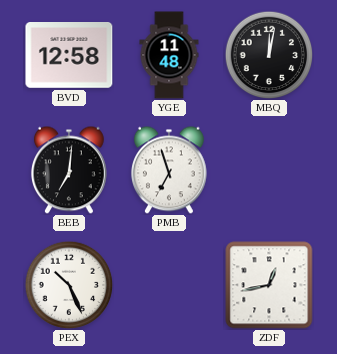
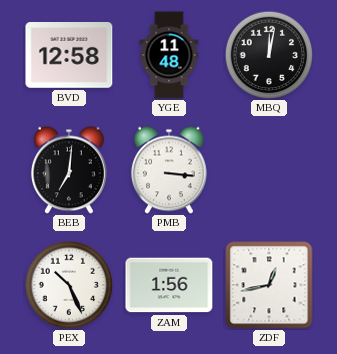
PMB: 6:57 -> 3:16 (169, 170)
ZAM: none -> 1:56 (169, 285)
